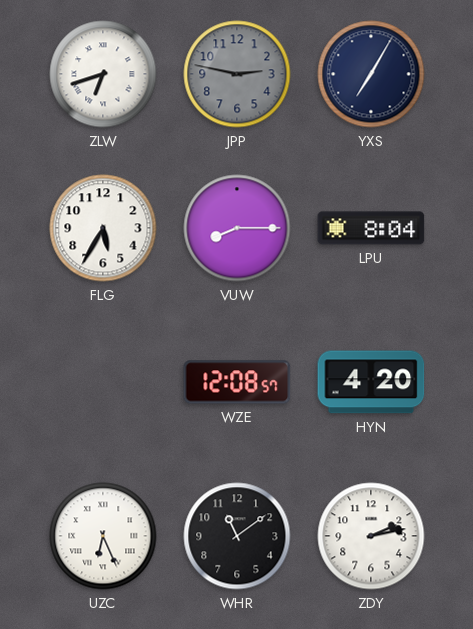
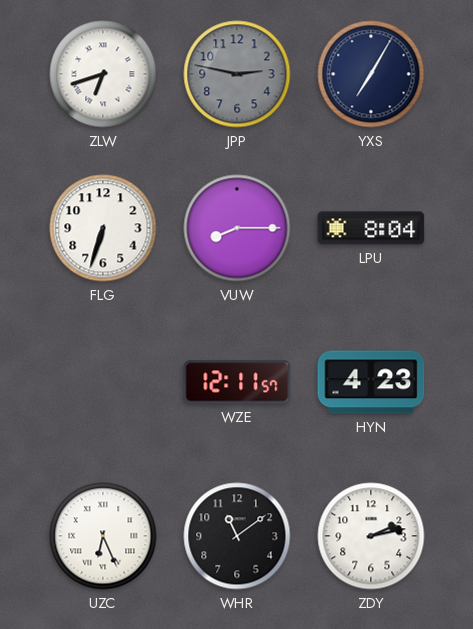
FLG: 5:35 -> 6:33 (103, 228)
WZE: 12:08 -> 12:11 (237, 382)
HYN: 4:20 -> 4:23 (371, 382)
